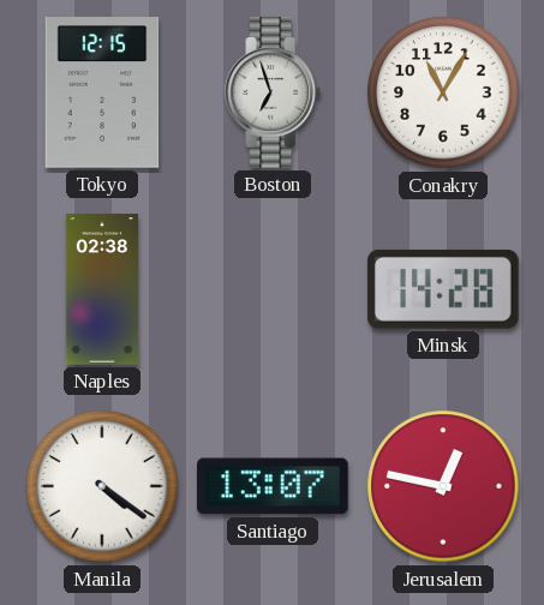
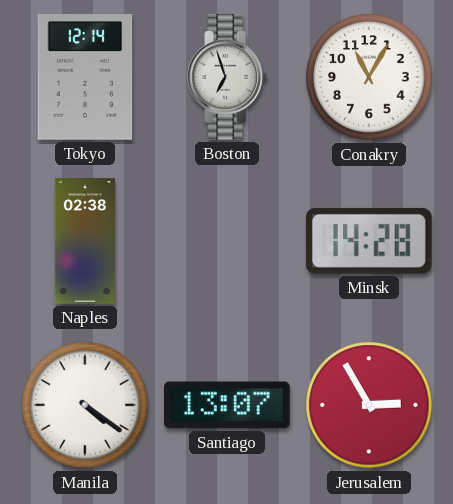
Tokyo: 12:15 -> 12:14 (85, 77)
Jerusalem: 12:47 -> 2:55 (369, 405)
